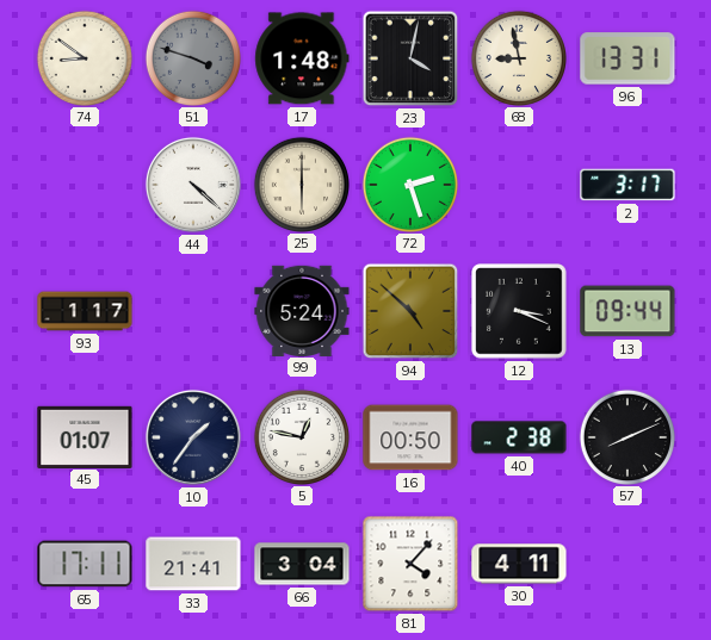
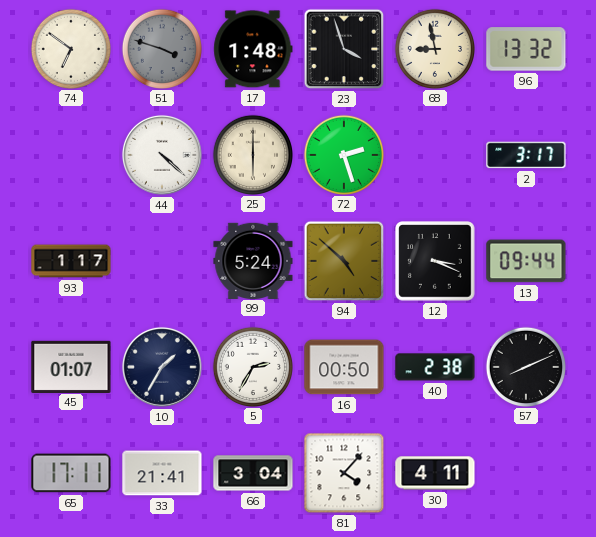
74: 8:51 -> 6:51 (70, 48)
23: 4:02 -> 3:57 (344, 49)
96: 13:31 -> 13:32 (526, 49)
10: 1:36 -> 1:35 (162, 367)
5: 12:47 -> 2:35 (252, 366)
